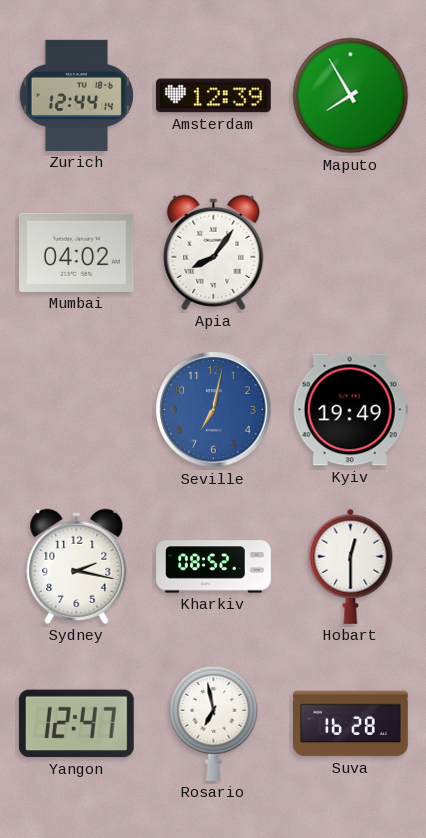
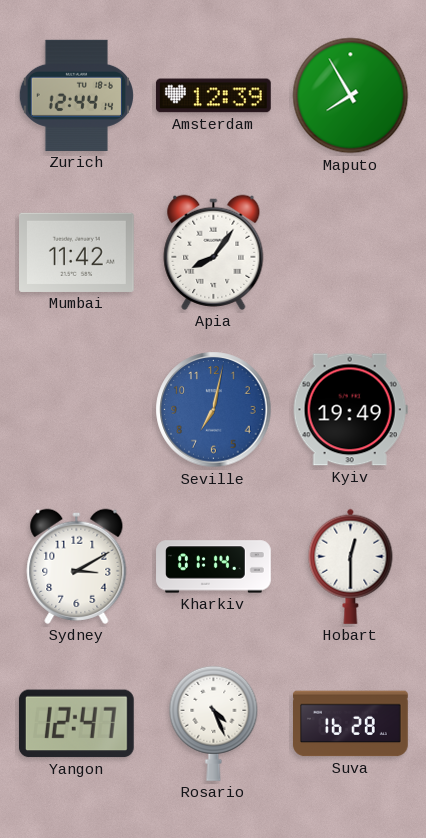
Mumbai: 04:02 -> 11:42 (77, 252)
Sydney: 2:17 -> 3:10 (77, 566)
Kharkiv: 08:52 -> 01:14 (214, 567)
Rosario: 6:58 -> 4:26 (214, 723)
